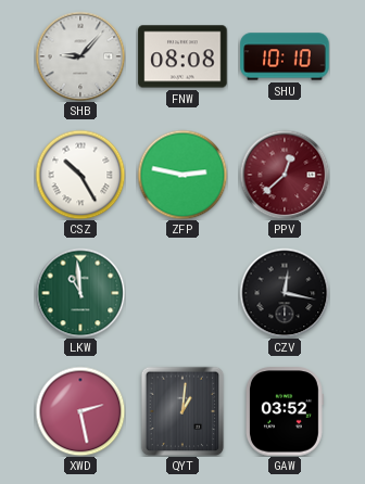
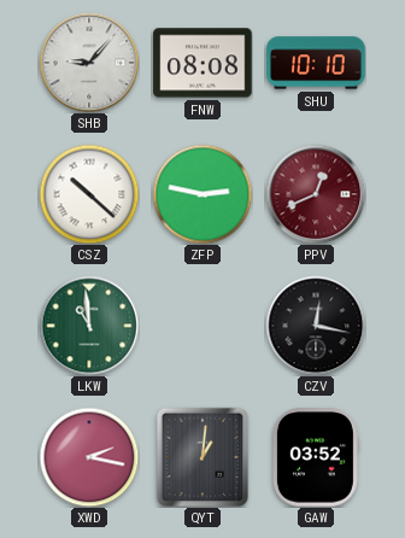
CSZ: 10:25 -> 10:22 (89, 194)
PPV: 12:38 -> 12:41 (316, 194)
XWD: 2:28 -> 2:17 (89, 457)
